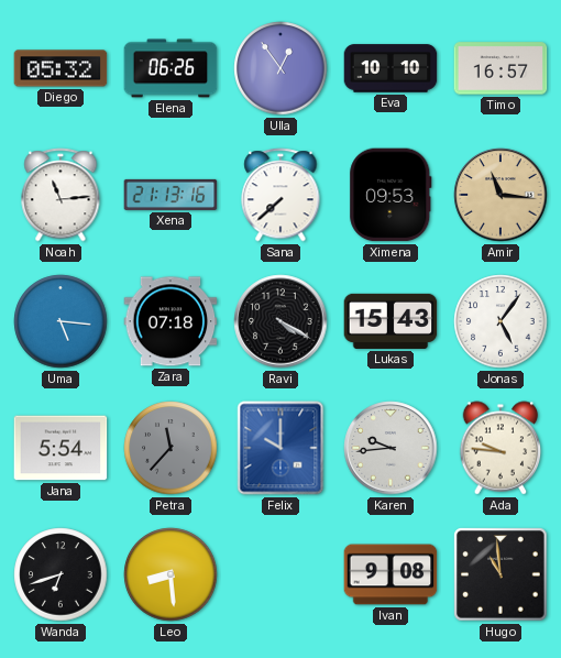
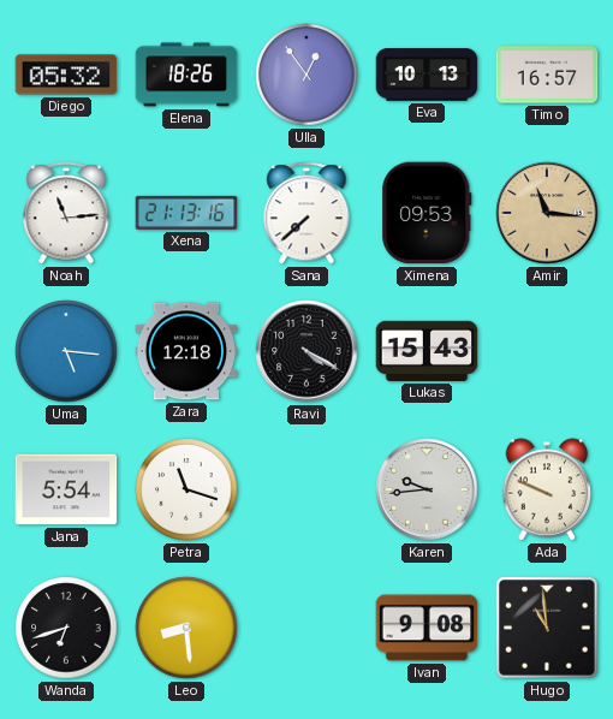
Elena: 06:26 -> 18:26 (186, 75)
Eva: 10:10 -> 10:13 (427, 75)
Zara: 07:18 -> 12:18 (186, 351)
Jonas: 5:06 -> none (501, 321)
Petra: 11:37 -> 11:18 (186, 489)
Petra dial: grey -> white (186, 489)
Felix: 10:00 -> none (280, 448)
Ada: 9:46 -> 9:49 (547, 489)
